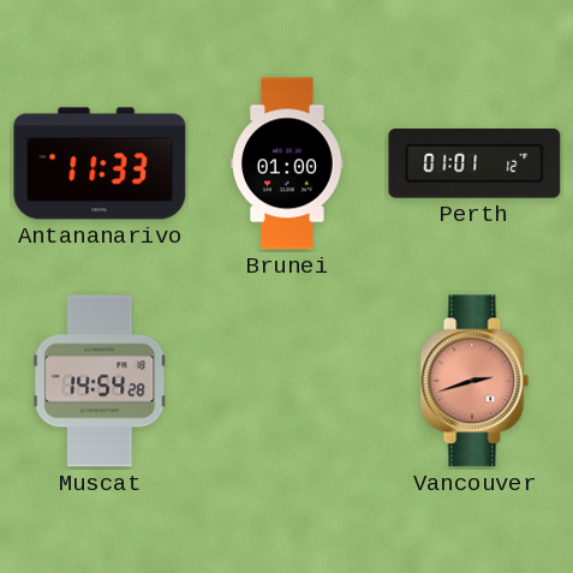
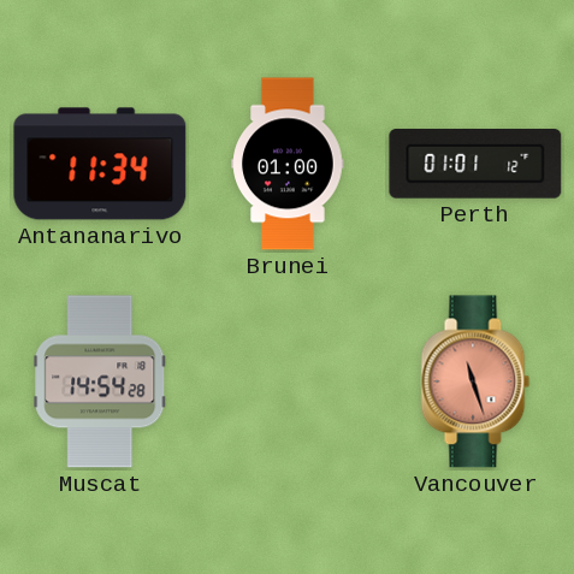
Antananarivo: 11:33 -> 11:34 (100, 164)
Vancouver: 2:42 -> 11:27 (475, 381)
